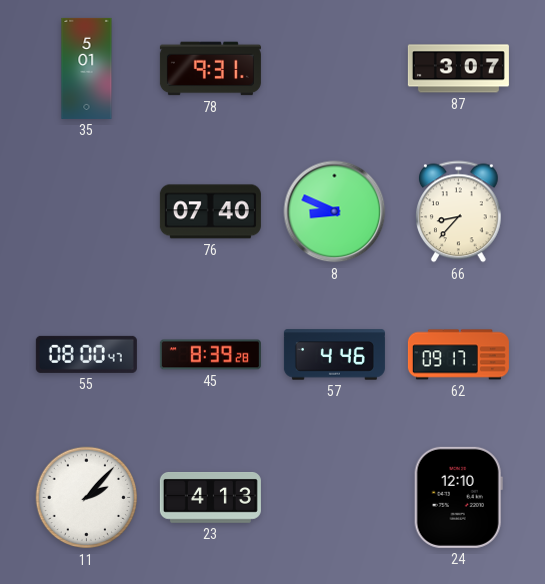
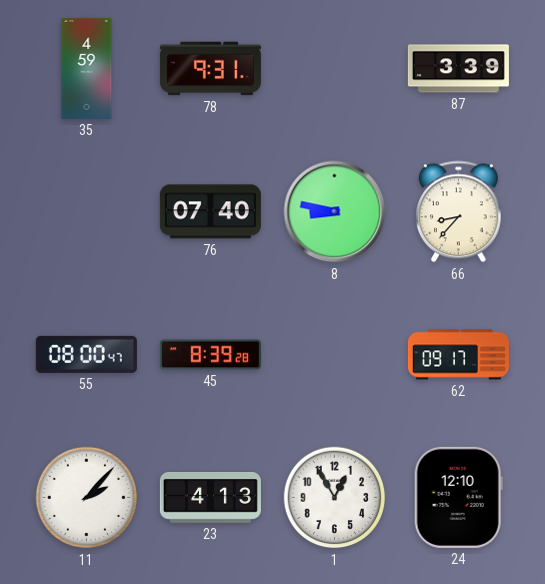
35: 5:01 -> 4:59 (87, 68)
87: 3:07 -> 3:39 (458, 69)
8: 8:49 -> 8:47 (335, 212)
57: 4:46 -> none (334, 355)
1: none -> 12:55 (335, 498)
